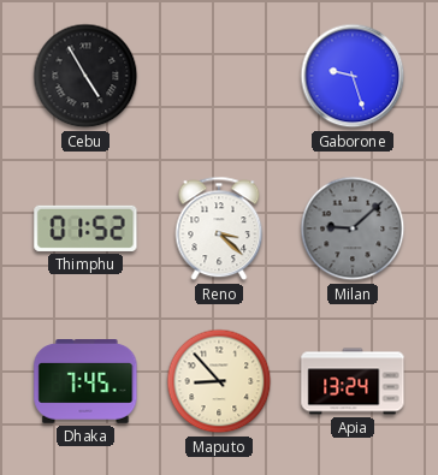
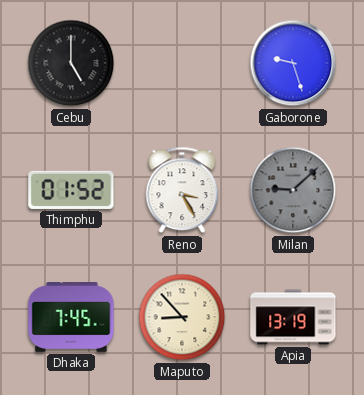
Cebu: 4:55 -> 5:00 (71, 63)
Reno: 3:22 -> 3:25 (182, 190)
Apia: 13:24 -> 13:19 (293, 317)
